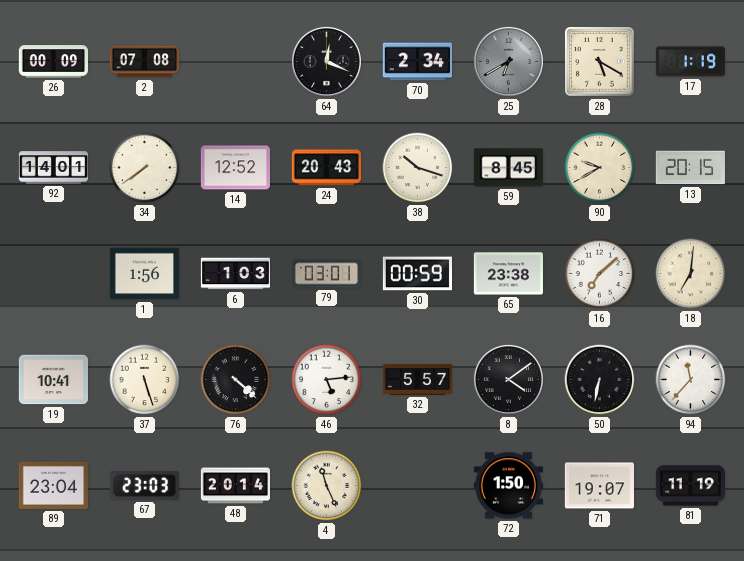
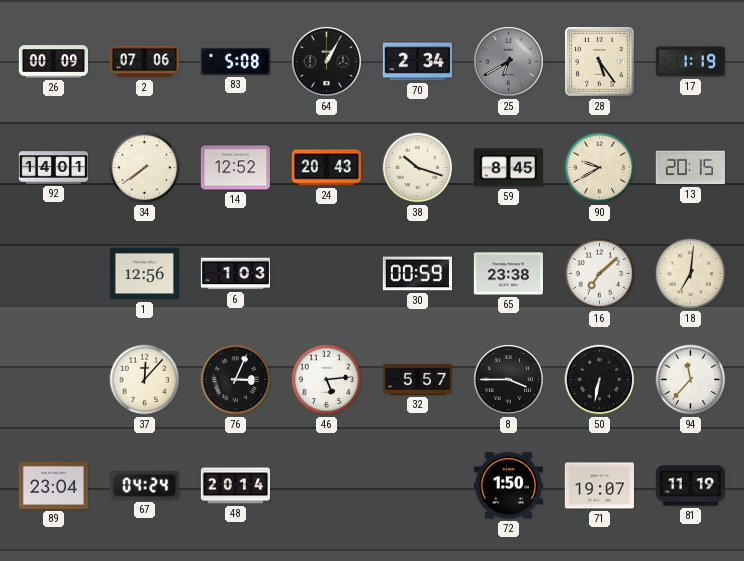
2: 07:08 -> 07:06 (144, 62)
83: none -> 5:08 (235, 61)
64: 12:19 -> 1:05 (326, 61)
28: 5:20 -> 5:24 (600, 62)
1: 1:56 -> 12:56 (144, 274)
79: 03:01 -> none (326, 274)
19: 10:41 -> none (53, 380)
37: 5:27 -> 12:07 (145, 380)
76: 4:22 -> 3:04 (236, 380)
8: 4:09 -> 3:45 (508, 379)
67: 23:03 -> 04:24 (144, 486)
4: 11:26 -> none (327, 486)
